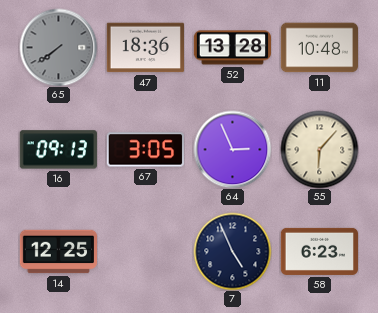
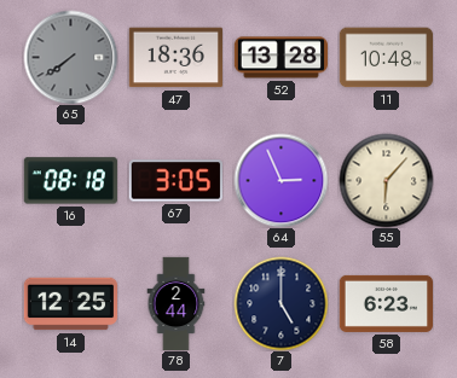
16: 09:13 -> 08:18 (70, 181)
78: none -> 2:44 (177, 303)
7: 4:56 -> 5:00 (280, 303)
